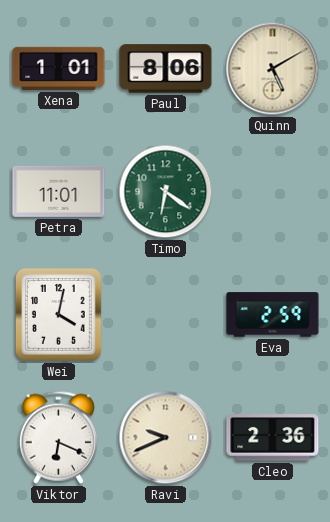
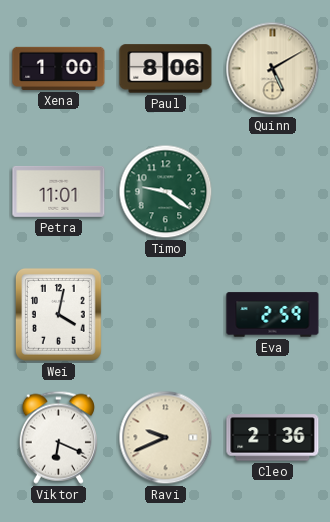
Xena: 1:01 -> 1:00 (59, 68)
Timo: 6:21 -> 9:21 (166, 192)
